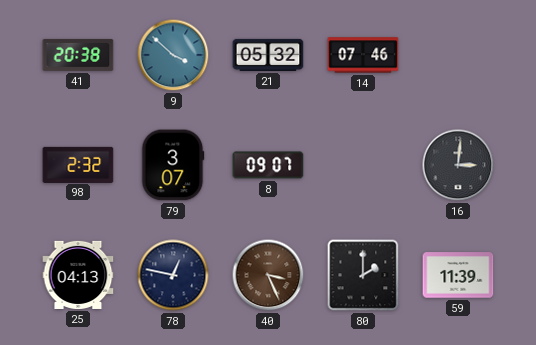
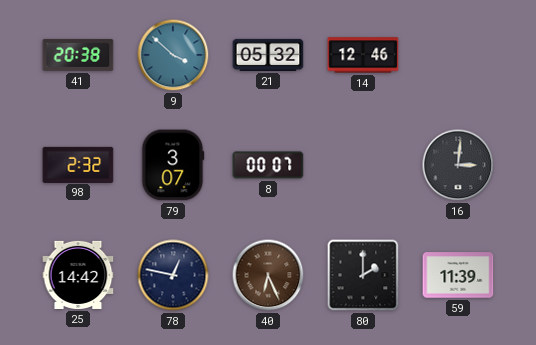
14: 07:46 -> 12:46 (363, 55)
8: 09:07 -> 00:07 (268, 165)
25: 04:13 -> 14:42 (78, 275)
40: 3:26 -> 6:26 (268, 275)
